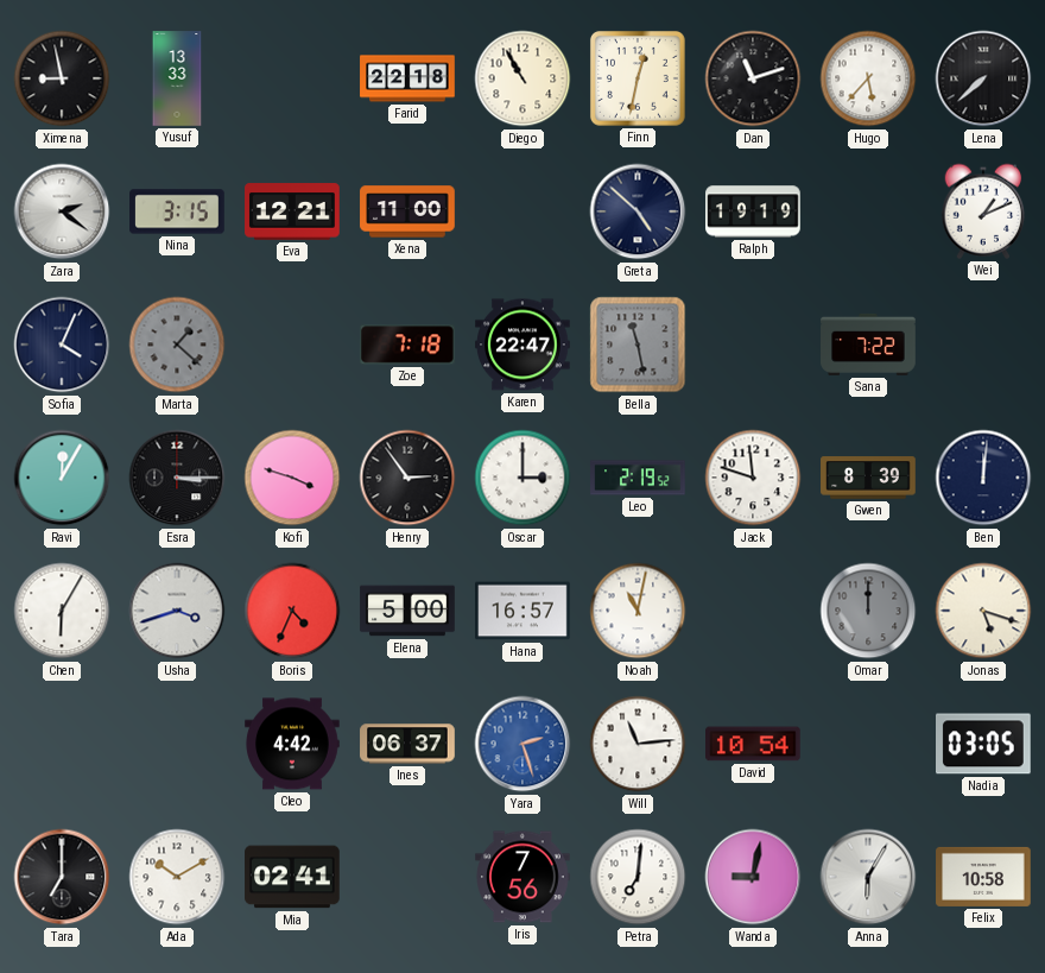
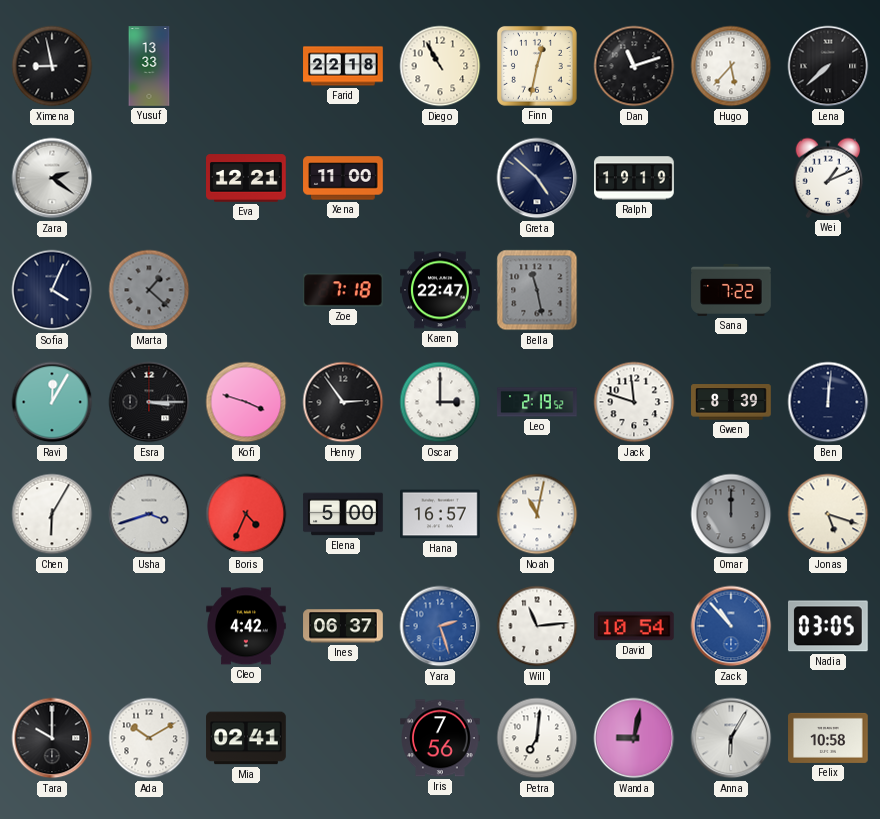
Nina: 3:15 -> none (177, 211)
Zack: none -> 10:53 (731, 626)
Tara: 7:00 -> 10:00 (52, 738)
